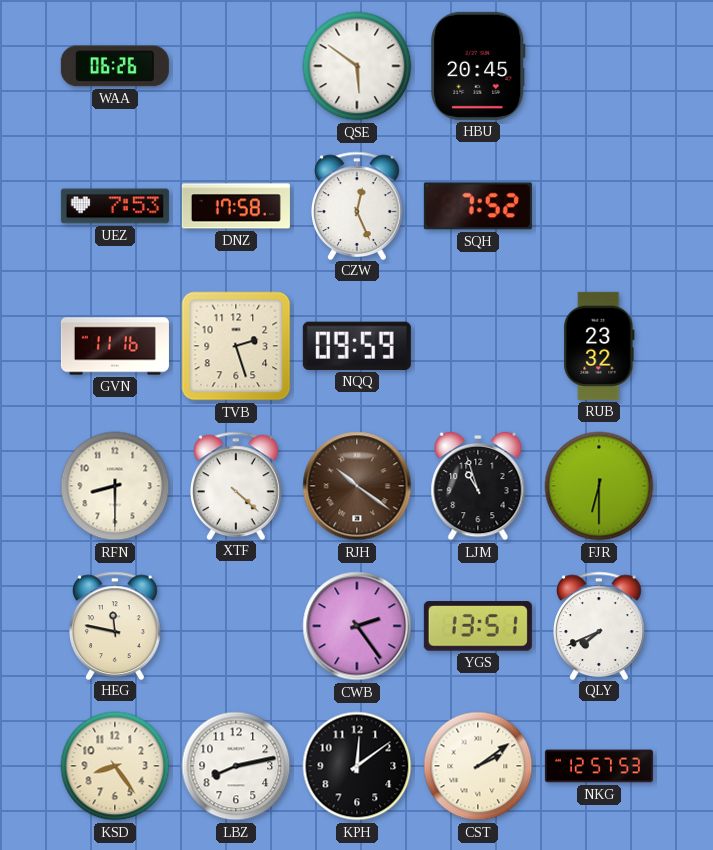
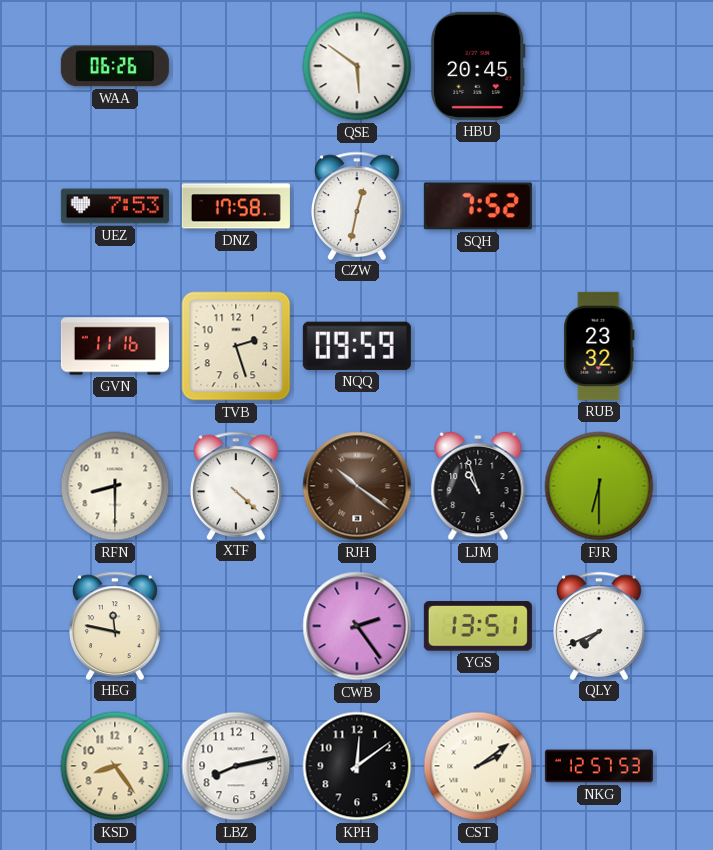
CZW: 12:26 -> 12:32 (358, 205)
